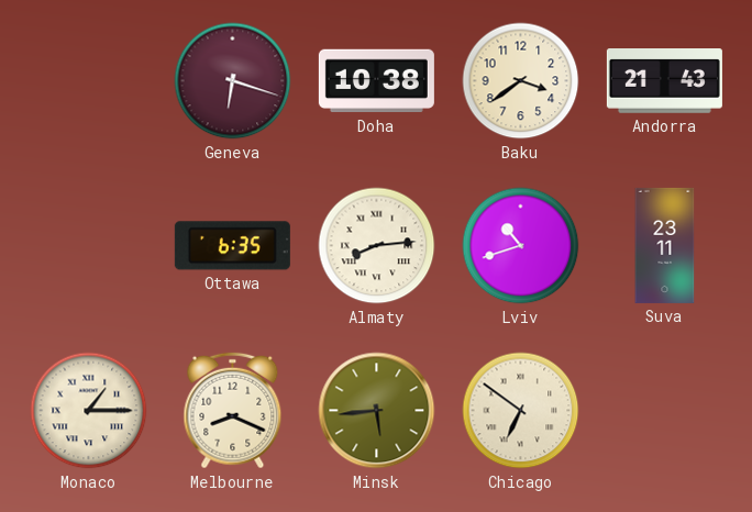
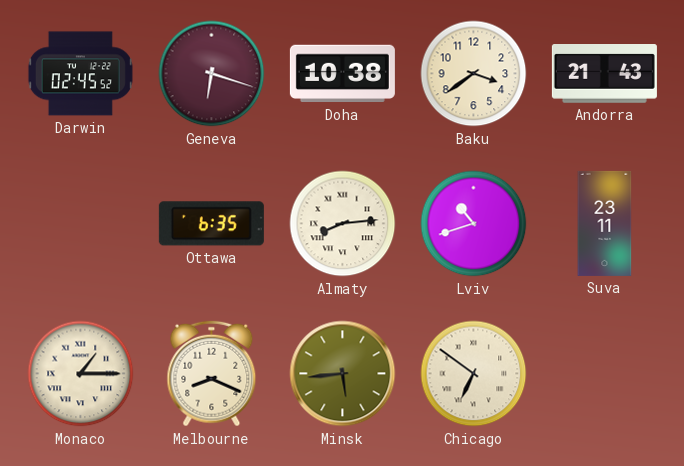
Darwin: none -> 02:45 (80, 74)
